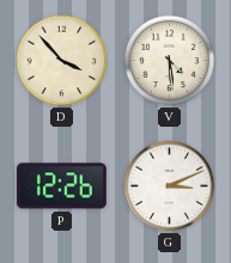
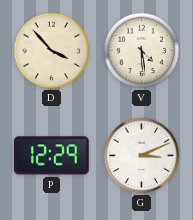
P: 12:26 -> 12:29 (51, 156)
